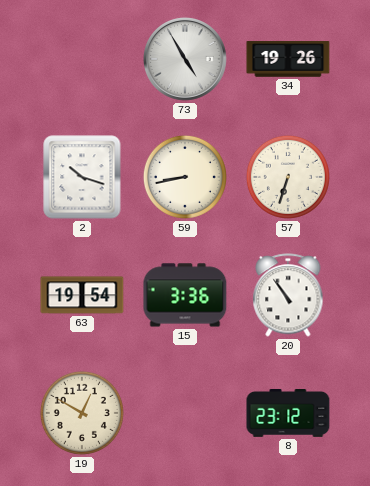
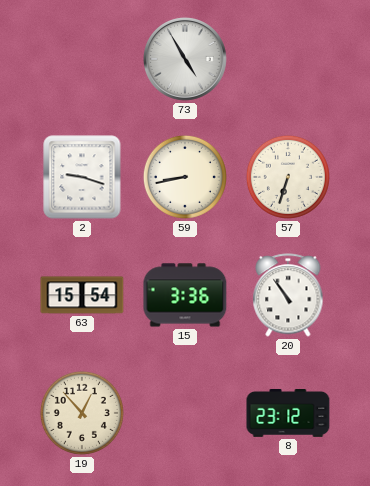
34: 19:26 -> none (288, 59)
2: 10:18 -> 9:18 (82, 177)
63: 19:54 -> 15:54 (82, 295)
19: 12:50 -> 12:53 (82, 413)
